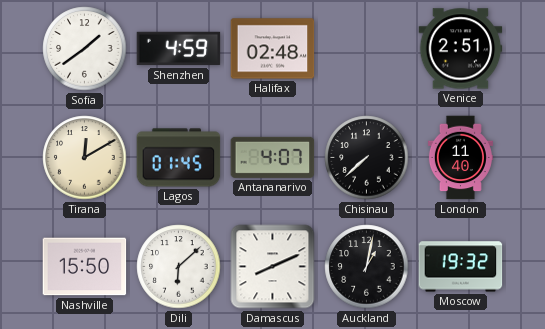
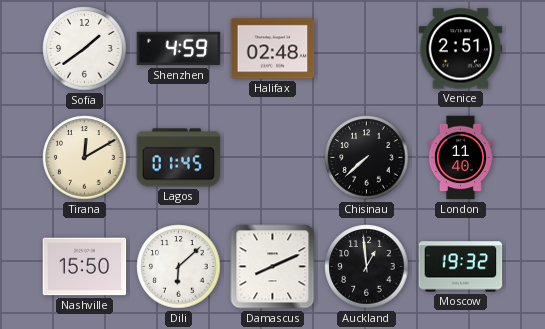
Antananarivo: 4:07 -> none (273, 157)
Auckland: 1:02 -> 12:59 (367, 267)
